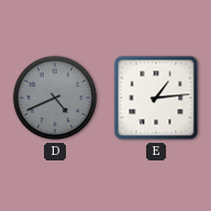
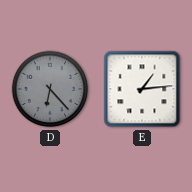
D: 4:41 -> 6:23 (50, 89)
